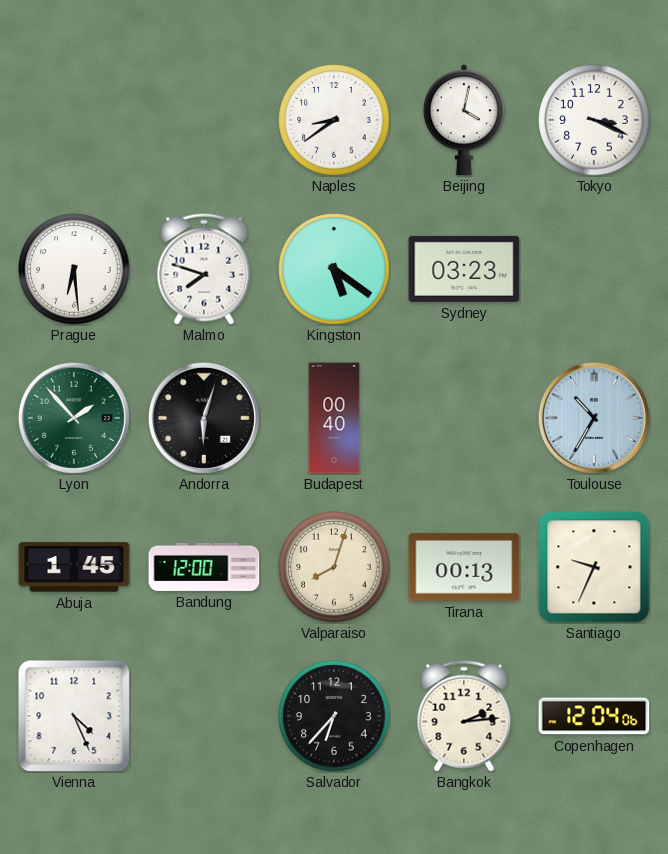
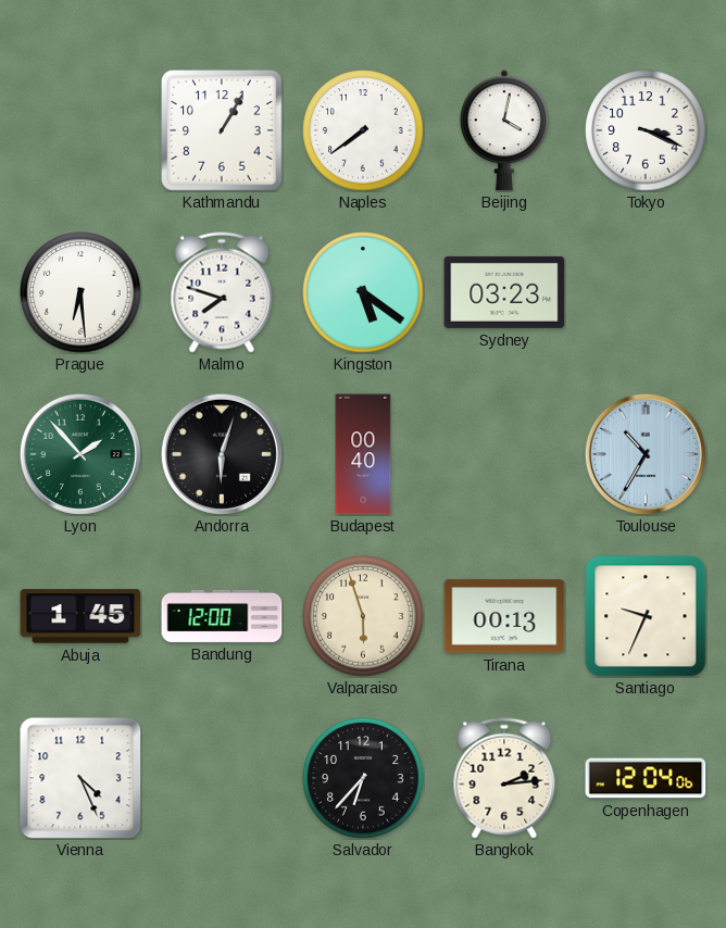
Kathmandu: none -> 1:05 (222, 130)
Naples: 8:39 -> 7:39 (363, 130)
Valparaiso: 8:03 -> 5:57 (363, 616)
